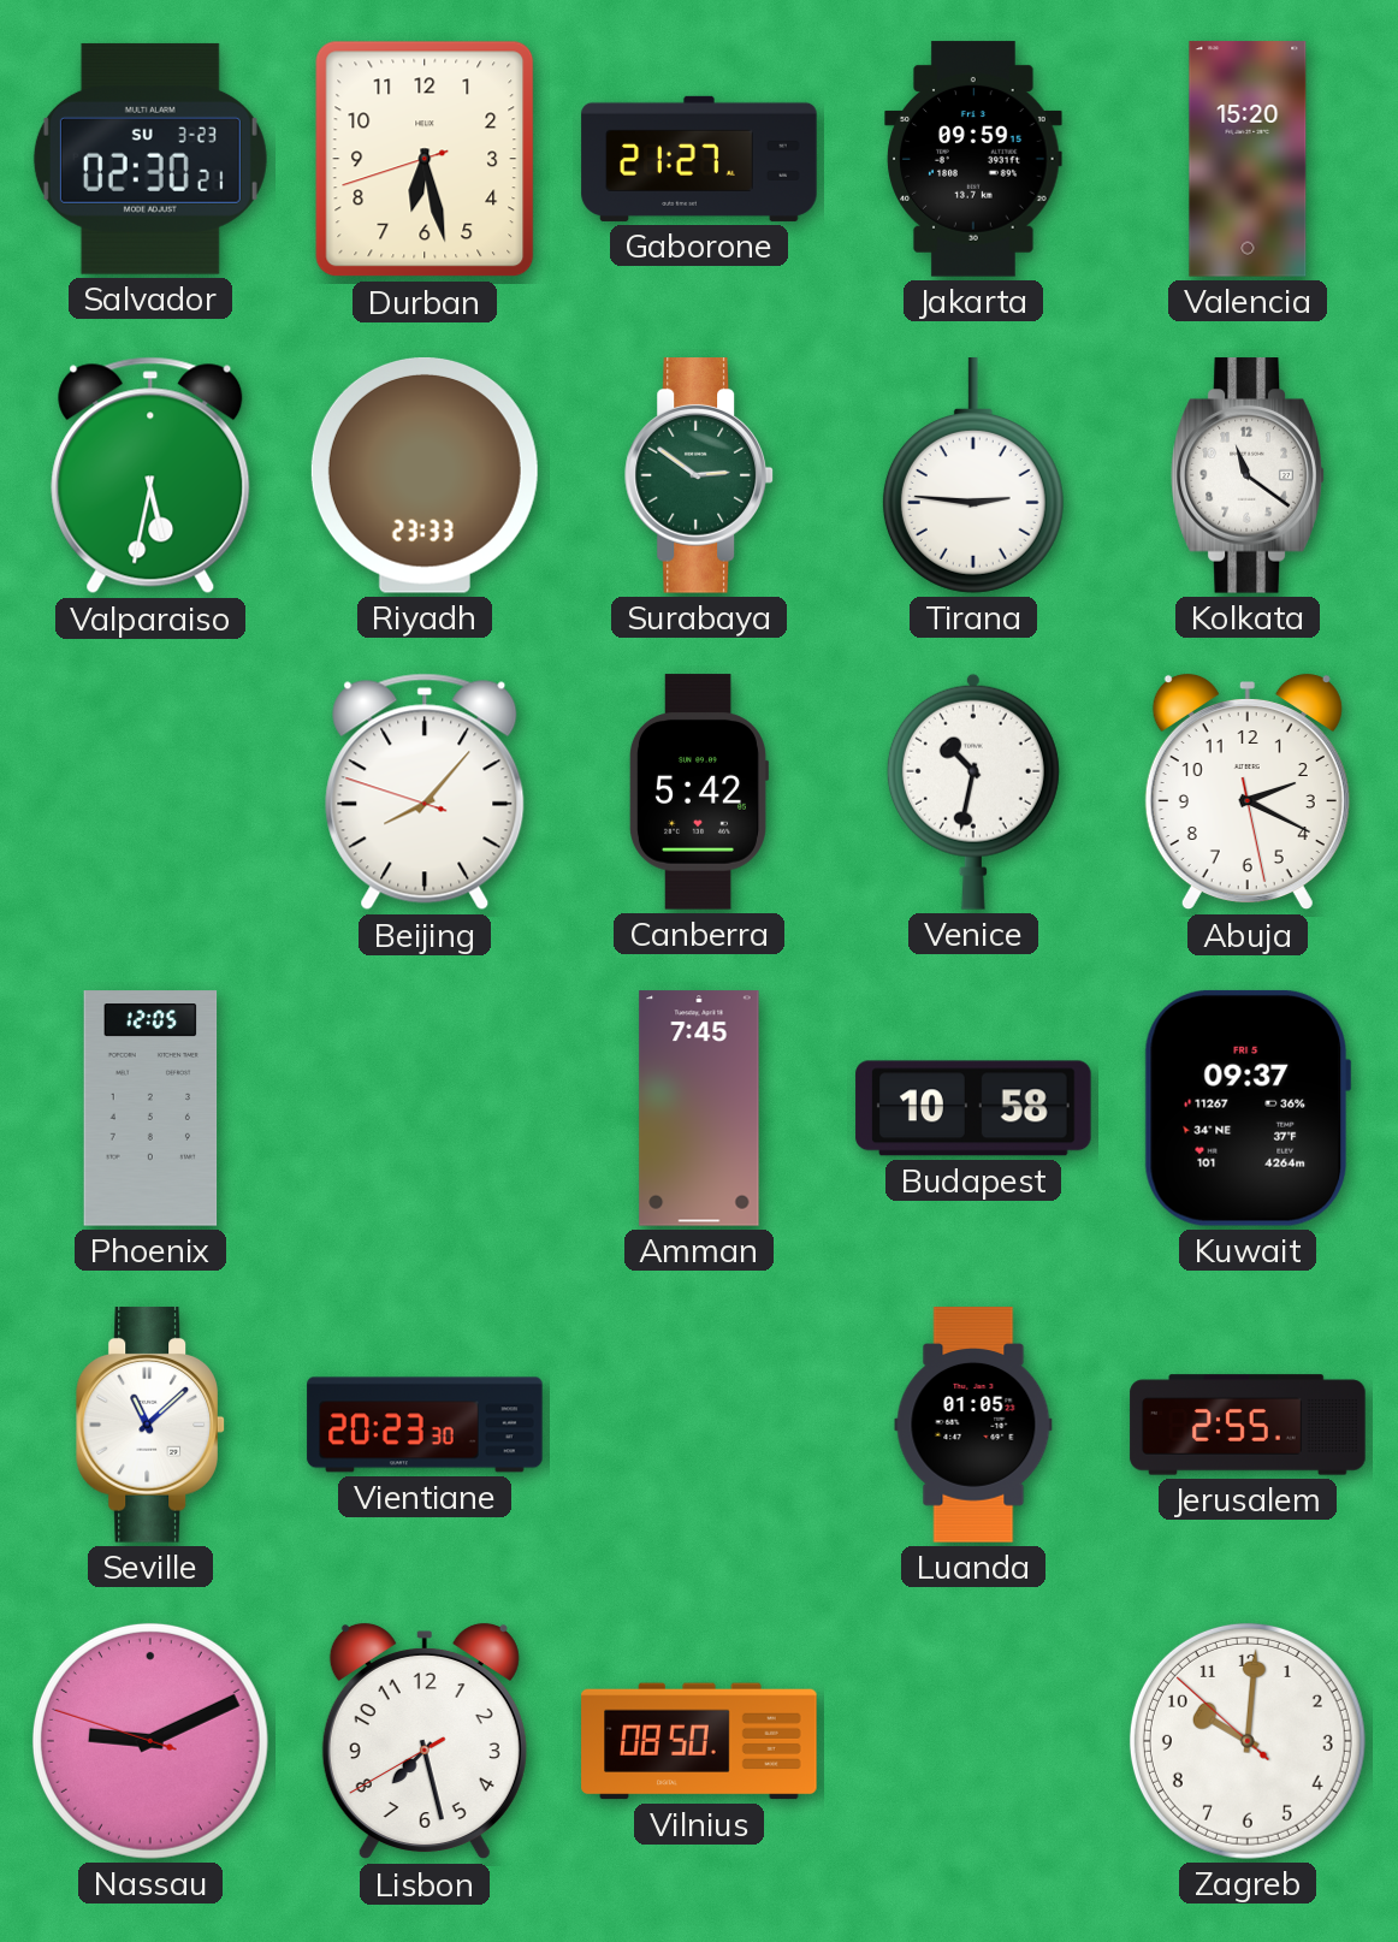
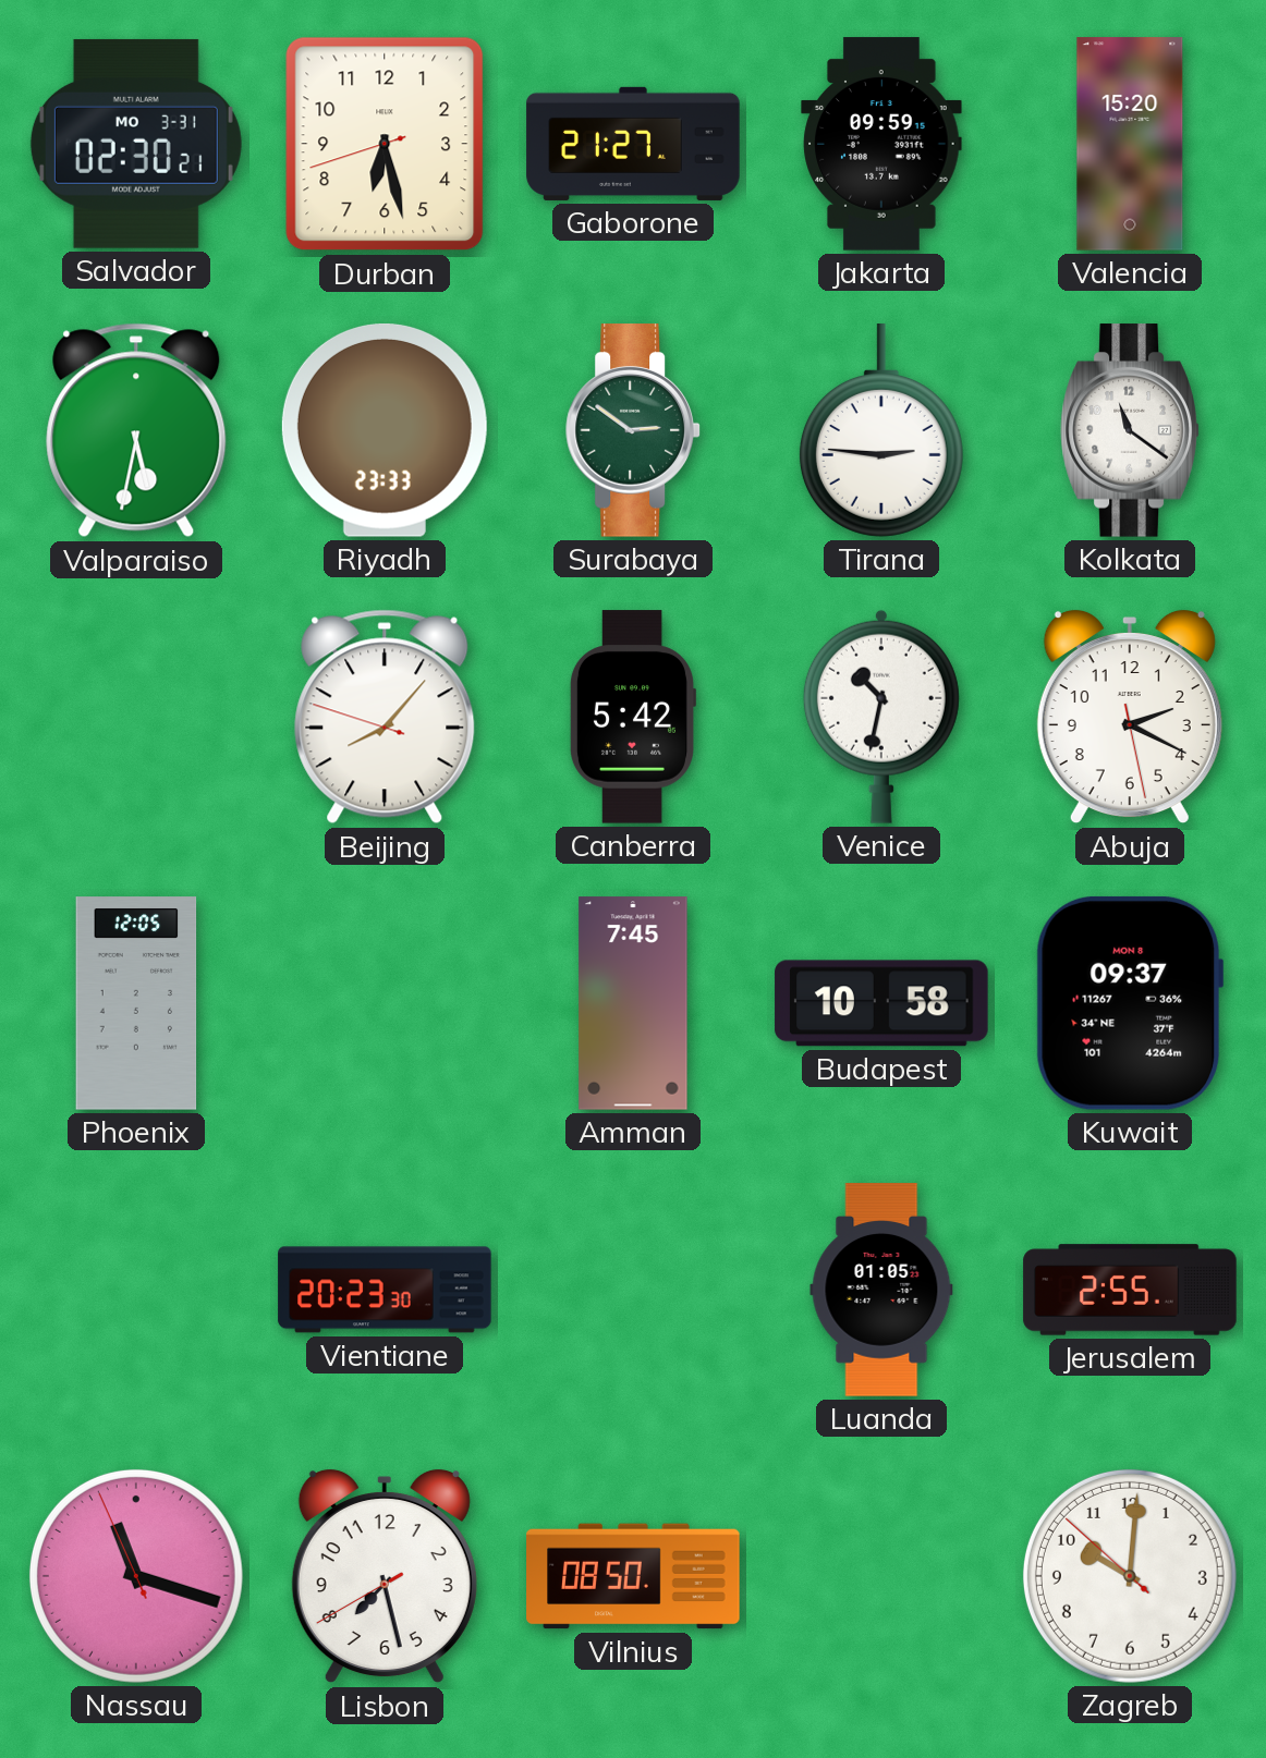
Salvador date: SU 3-23 -> MO 3-31 (136, 144)
Kuwait date: FRI 5 -> MON 8 (1130, 1003)
Seville: 11:08 -> none (150, 1425)
Nassau: 9:10 -> 11:17 (136, 1576)
